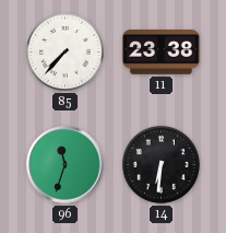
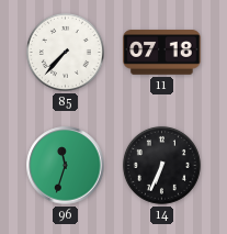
11: 23:38 -> 07:18 (162, 53)
14: 6:31 -> 6:34 (161, 165)
